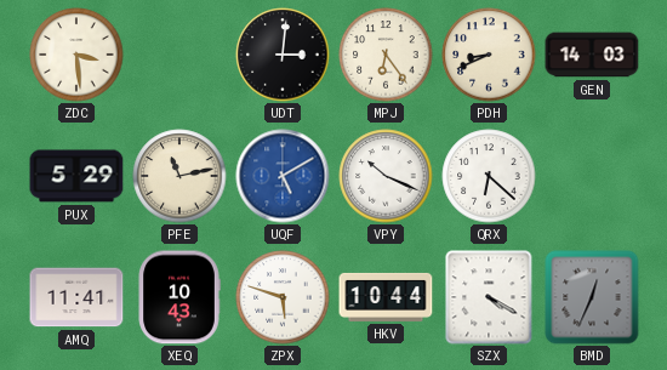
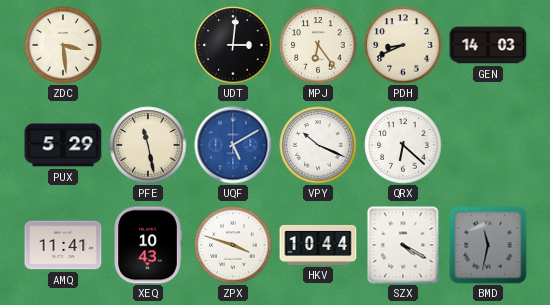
PFE: 11:13 -> 11:28 (148, 145)
ZPX: 5:48 -> 3:48 (233, 245)
BMD: 12:34 -> 11:32 (488, 245)
